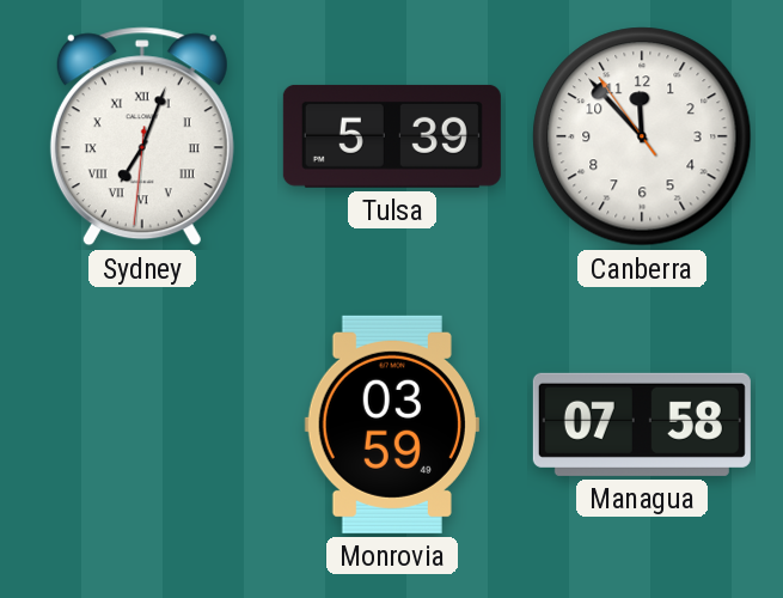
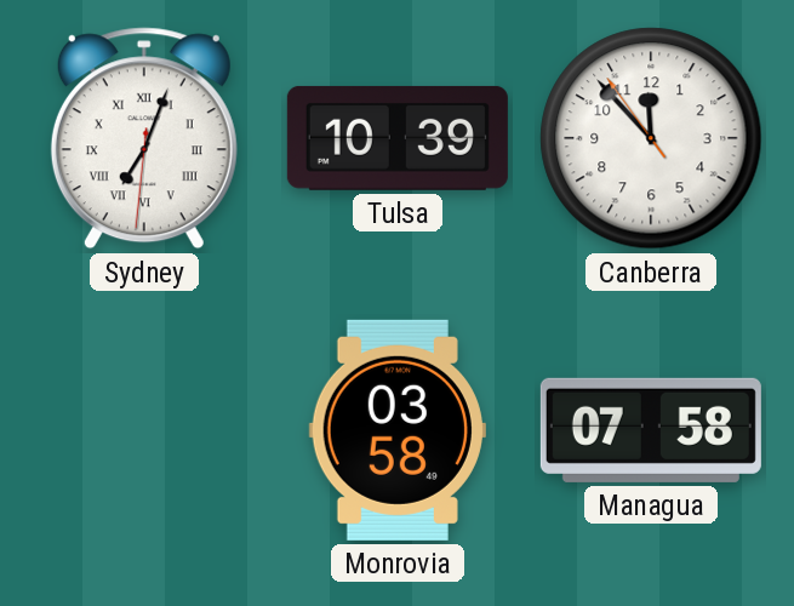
Tulsa: 5:39 -> 10:39 (398, 138)
Monrovia: 03:59 -> 03:58 (398, 430)
